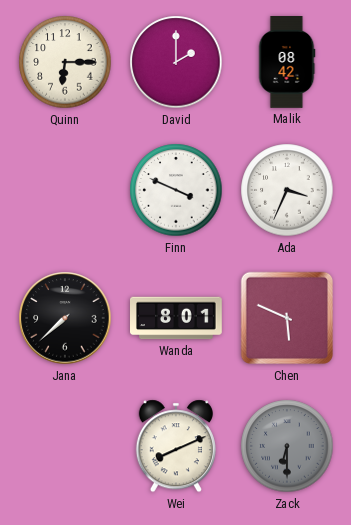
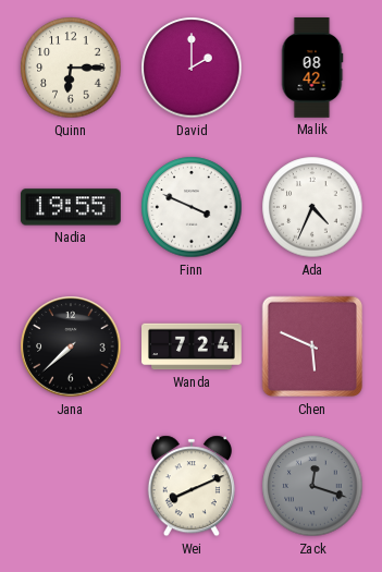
Nadia: none -> 19:55 (71, 207)
Ada: 3:34 -> 4:34 (312, 207)
Wanda: 8:01 -> 7:24 (193, 346)
Zack: 6:30 -> 12:18 (312, 486)
